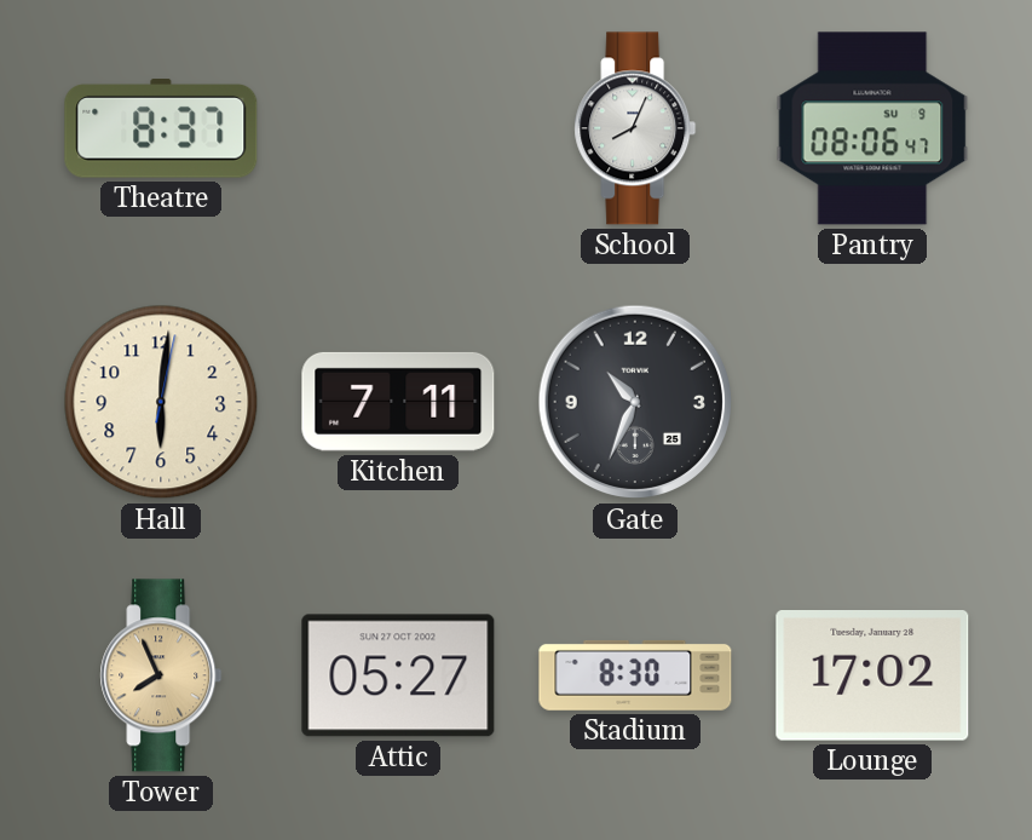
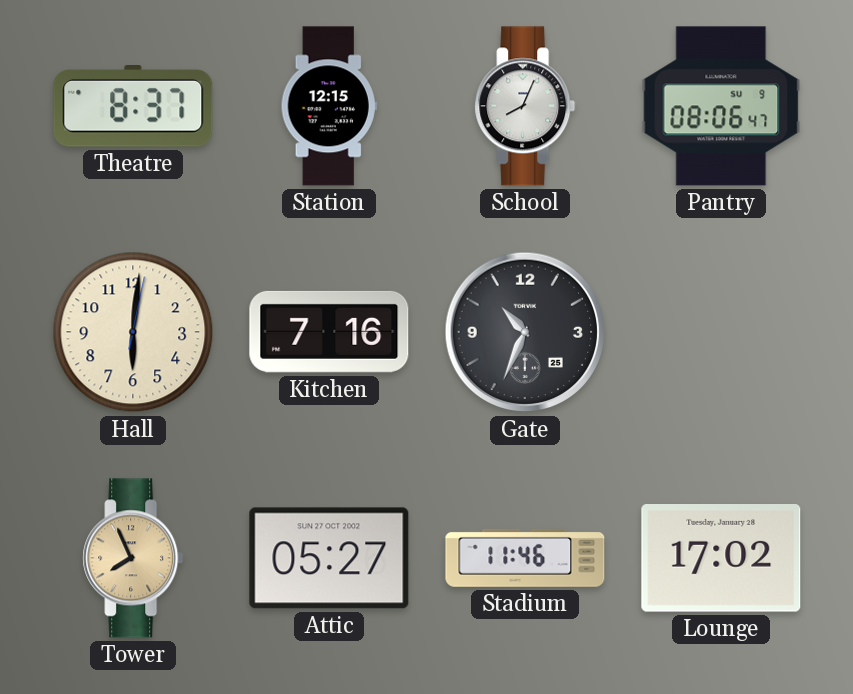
Station: none -> 12:15 (329, 106)
Kitchen: 7:11 -> 7:16 (329, 332)
Stadium: 8:30 -> 11:46 (525, 558)
